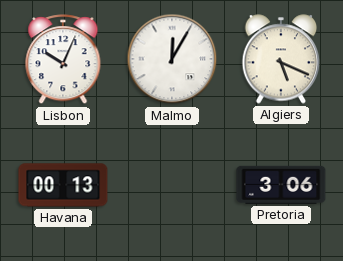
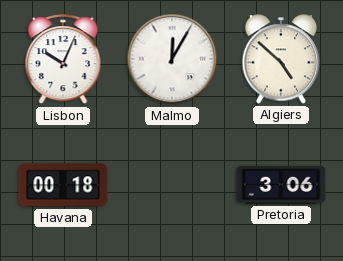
Algiers: 5:19 -> 4:52 (281, 59)
Havana: 00:13 -> 00:18 (63, 185)
